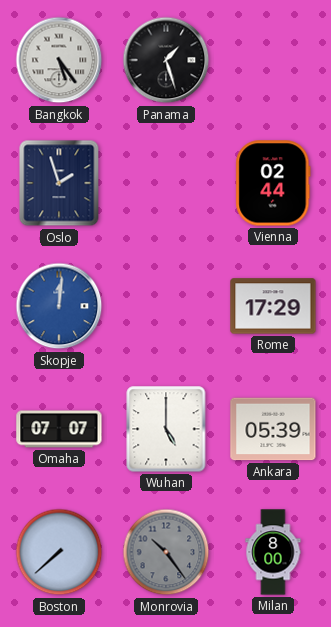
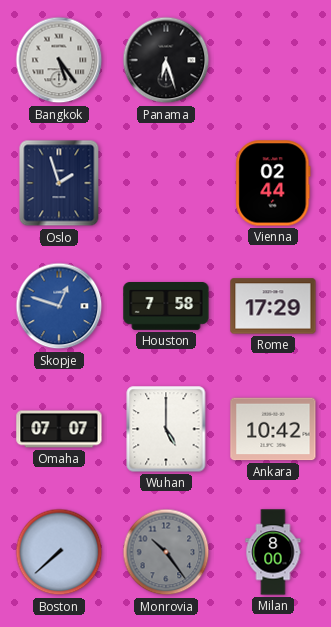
Panama: 1:27 -> 6:27 (166, 60)
Skopje: 12:01 -> 12:48 (59, 306)
Houston: none -> 7:58 (166, 307)
Ankara: 05:39 -> 10:42 (273, 429)
